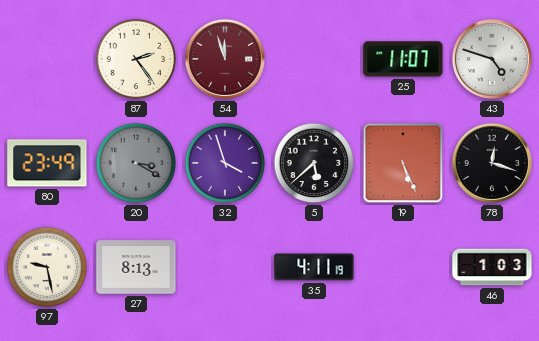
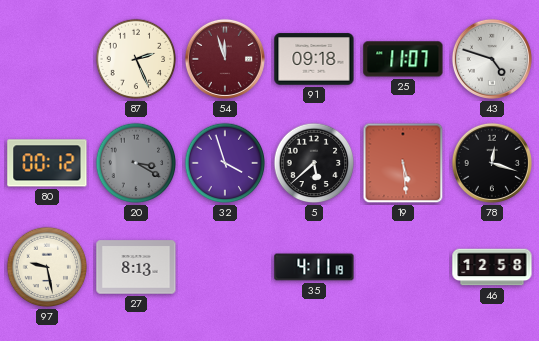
87: 2:24 -> 2:26 (136, 59)
91: none -> 09:18 (314, 59)
80: 23:49 -> 00:12 (47, 163)
19: 5:26 -> 5:29 (403, 163)
46: 1:03 -> 12:58 (492, 267)
